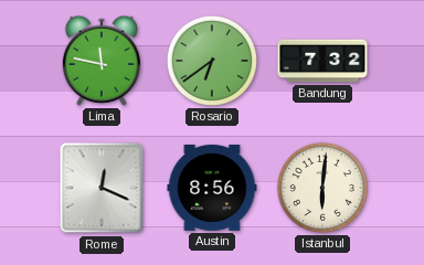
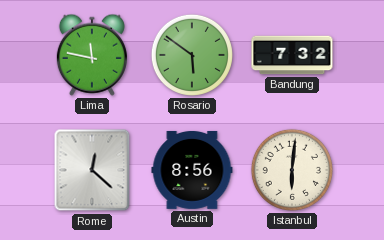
Rosario: 6:39 -> 5:51 (192, 55)
Rome: 12:19 -> 12:22 (92, 170)
